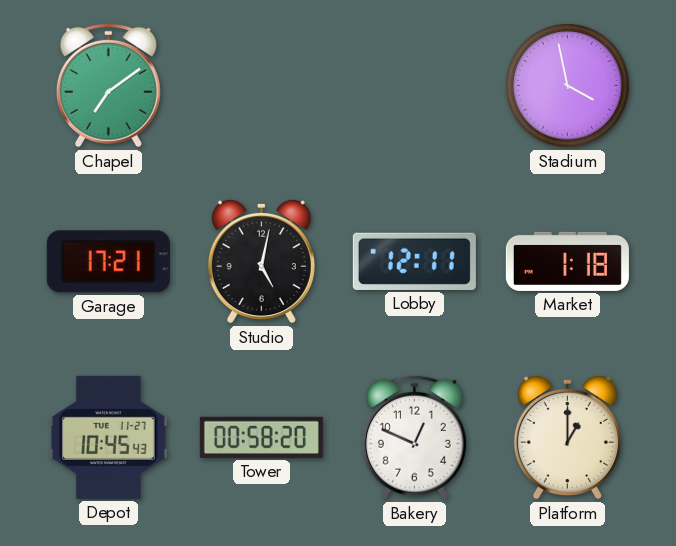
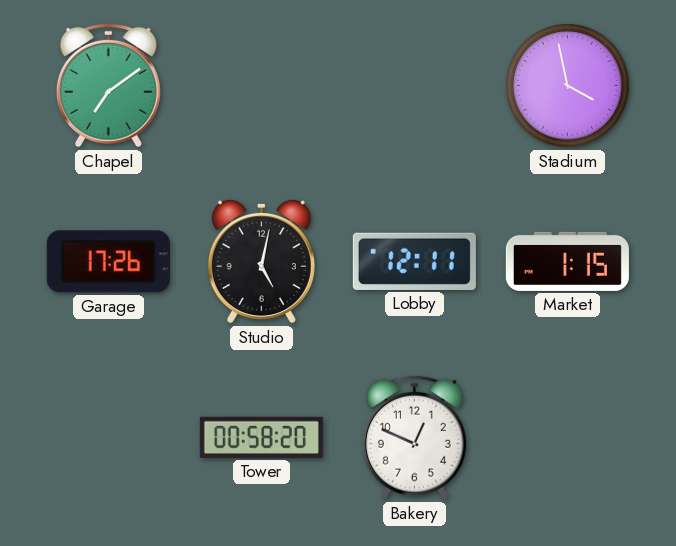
Garage: 17:21 -> 17:26 (108, 262)
Market: 1:18 -> 1:15 (567, 261)
Depot: 10:45 -> none (109, 437)
Platform: 1:00 -> none (567, 437)
